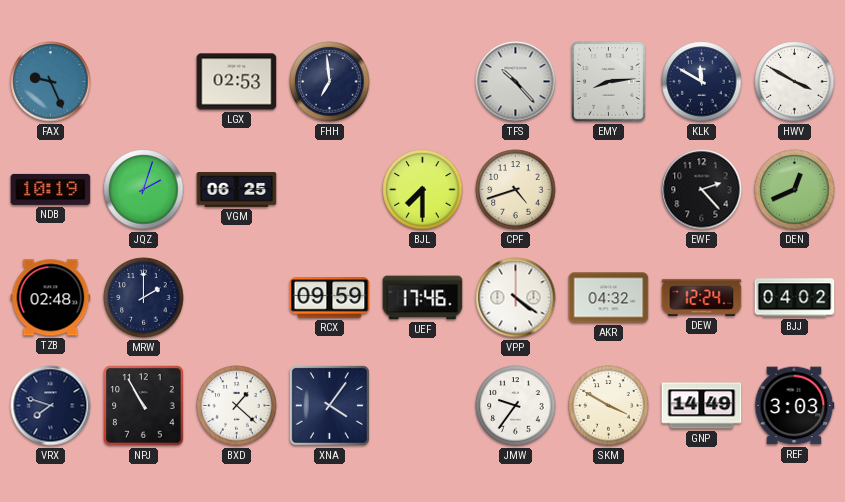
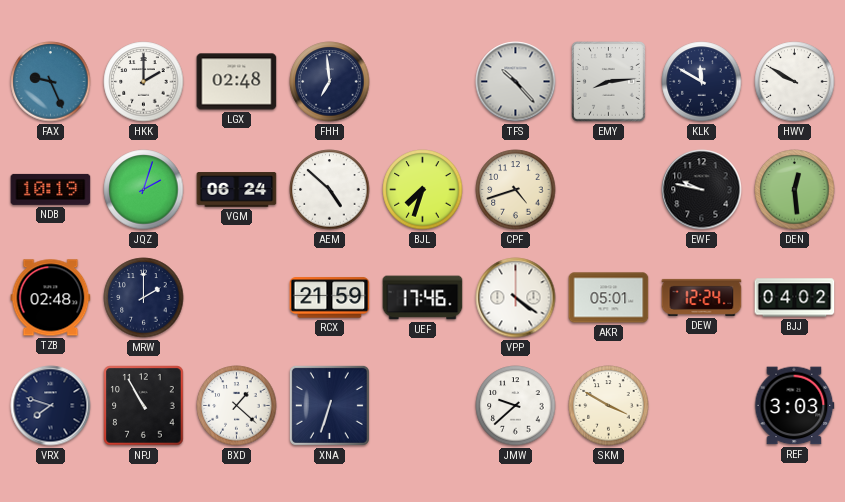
HKK: none -> 2:00 (144, 82)
LGX: 02:53 -> 02:48 (237, 82)
HWV: 3:50 -> 9:50 (795, 82)
VGM: 06:25 -> 06:24 (237, 190)
AEM: none -> 4:52 (330, 190)
BJL: 7:30 -> 7:33 (423, 190)
EWF: 2:23 -> 9:47 (702, 190)
DEN: 12:41 -> 12:29 (795, 190)
RCX: 09:59 -> 21:59 (330, 298)
AKR: 04:32 -> 05:01 (609, 298)
XNA: 4:06 -> 6:33 (329, 405)
JMW: 9:36 -> 9:38 (516, 406)
GNP: 14:49 -> none (702, 406)
